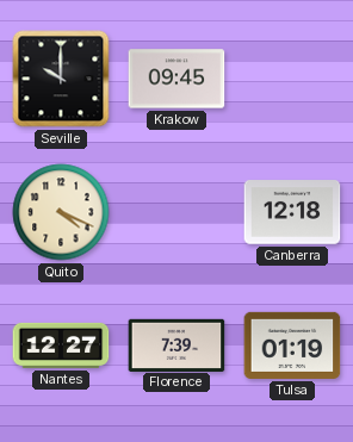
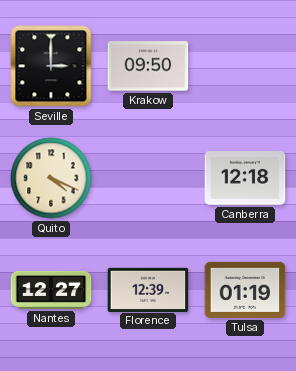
Seville: 10:00 -> 3:00 (51, 66)
Krakow: 09:45 -> 09:50 (148, 66)
Florence: 7:39 -> 12:39 (148, 289)
